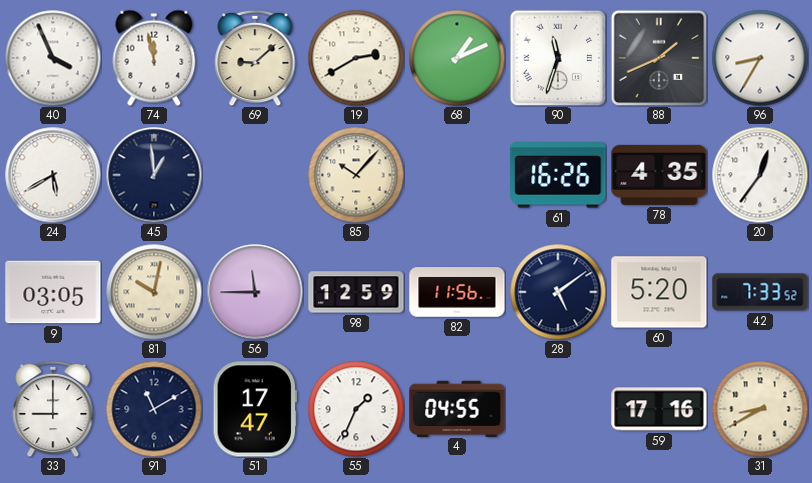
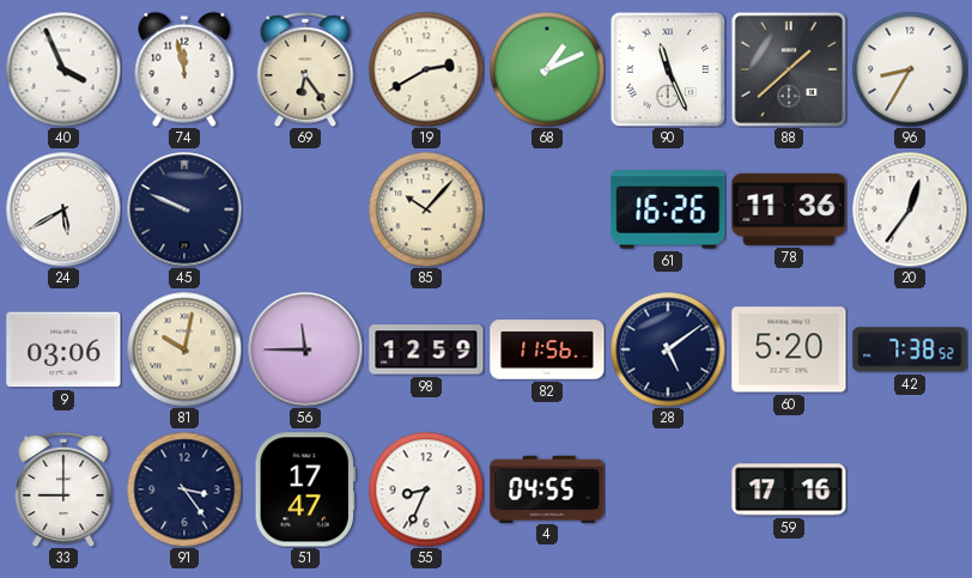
69: 9:08 -> 6:24 (305, 69)
90: 11:33 -> 11:26 (668, 69)
88: 1:41 -> 1:38 (789, 69)
45: 12:59 -> 9:49 (184, 209)
78: 4:35 -> 11:36 (789, 209)
9: 03:05 -> 03:06 (63, 349)
42: 7:33 -> 7:38 (910, 349)
91: 11:10 -> 3:24 (184, 489)
55: 1:34 -> 8:34 (426, 489)
31: 8:40 -> none (760, 409)
